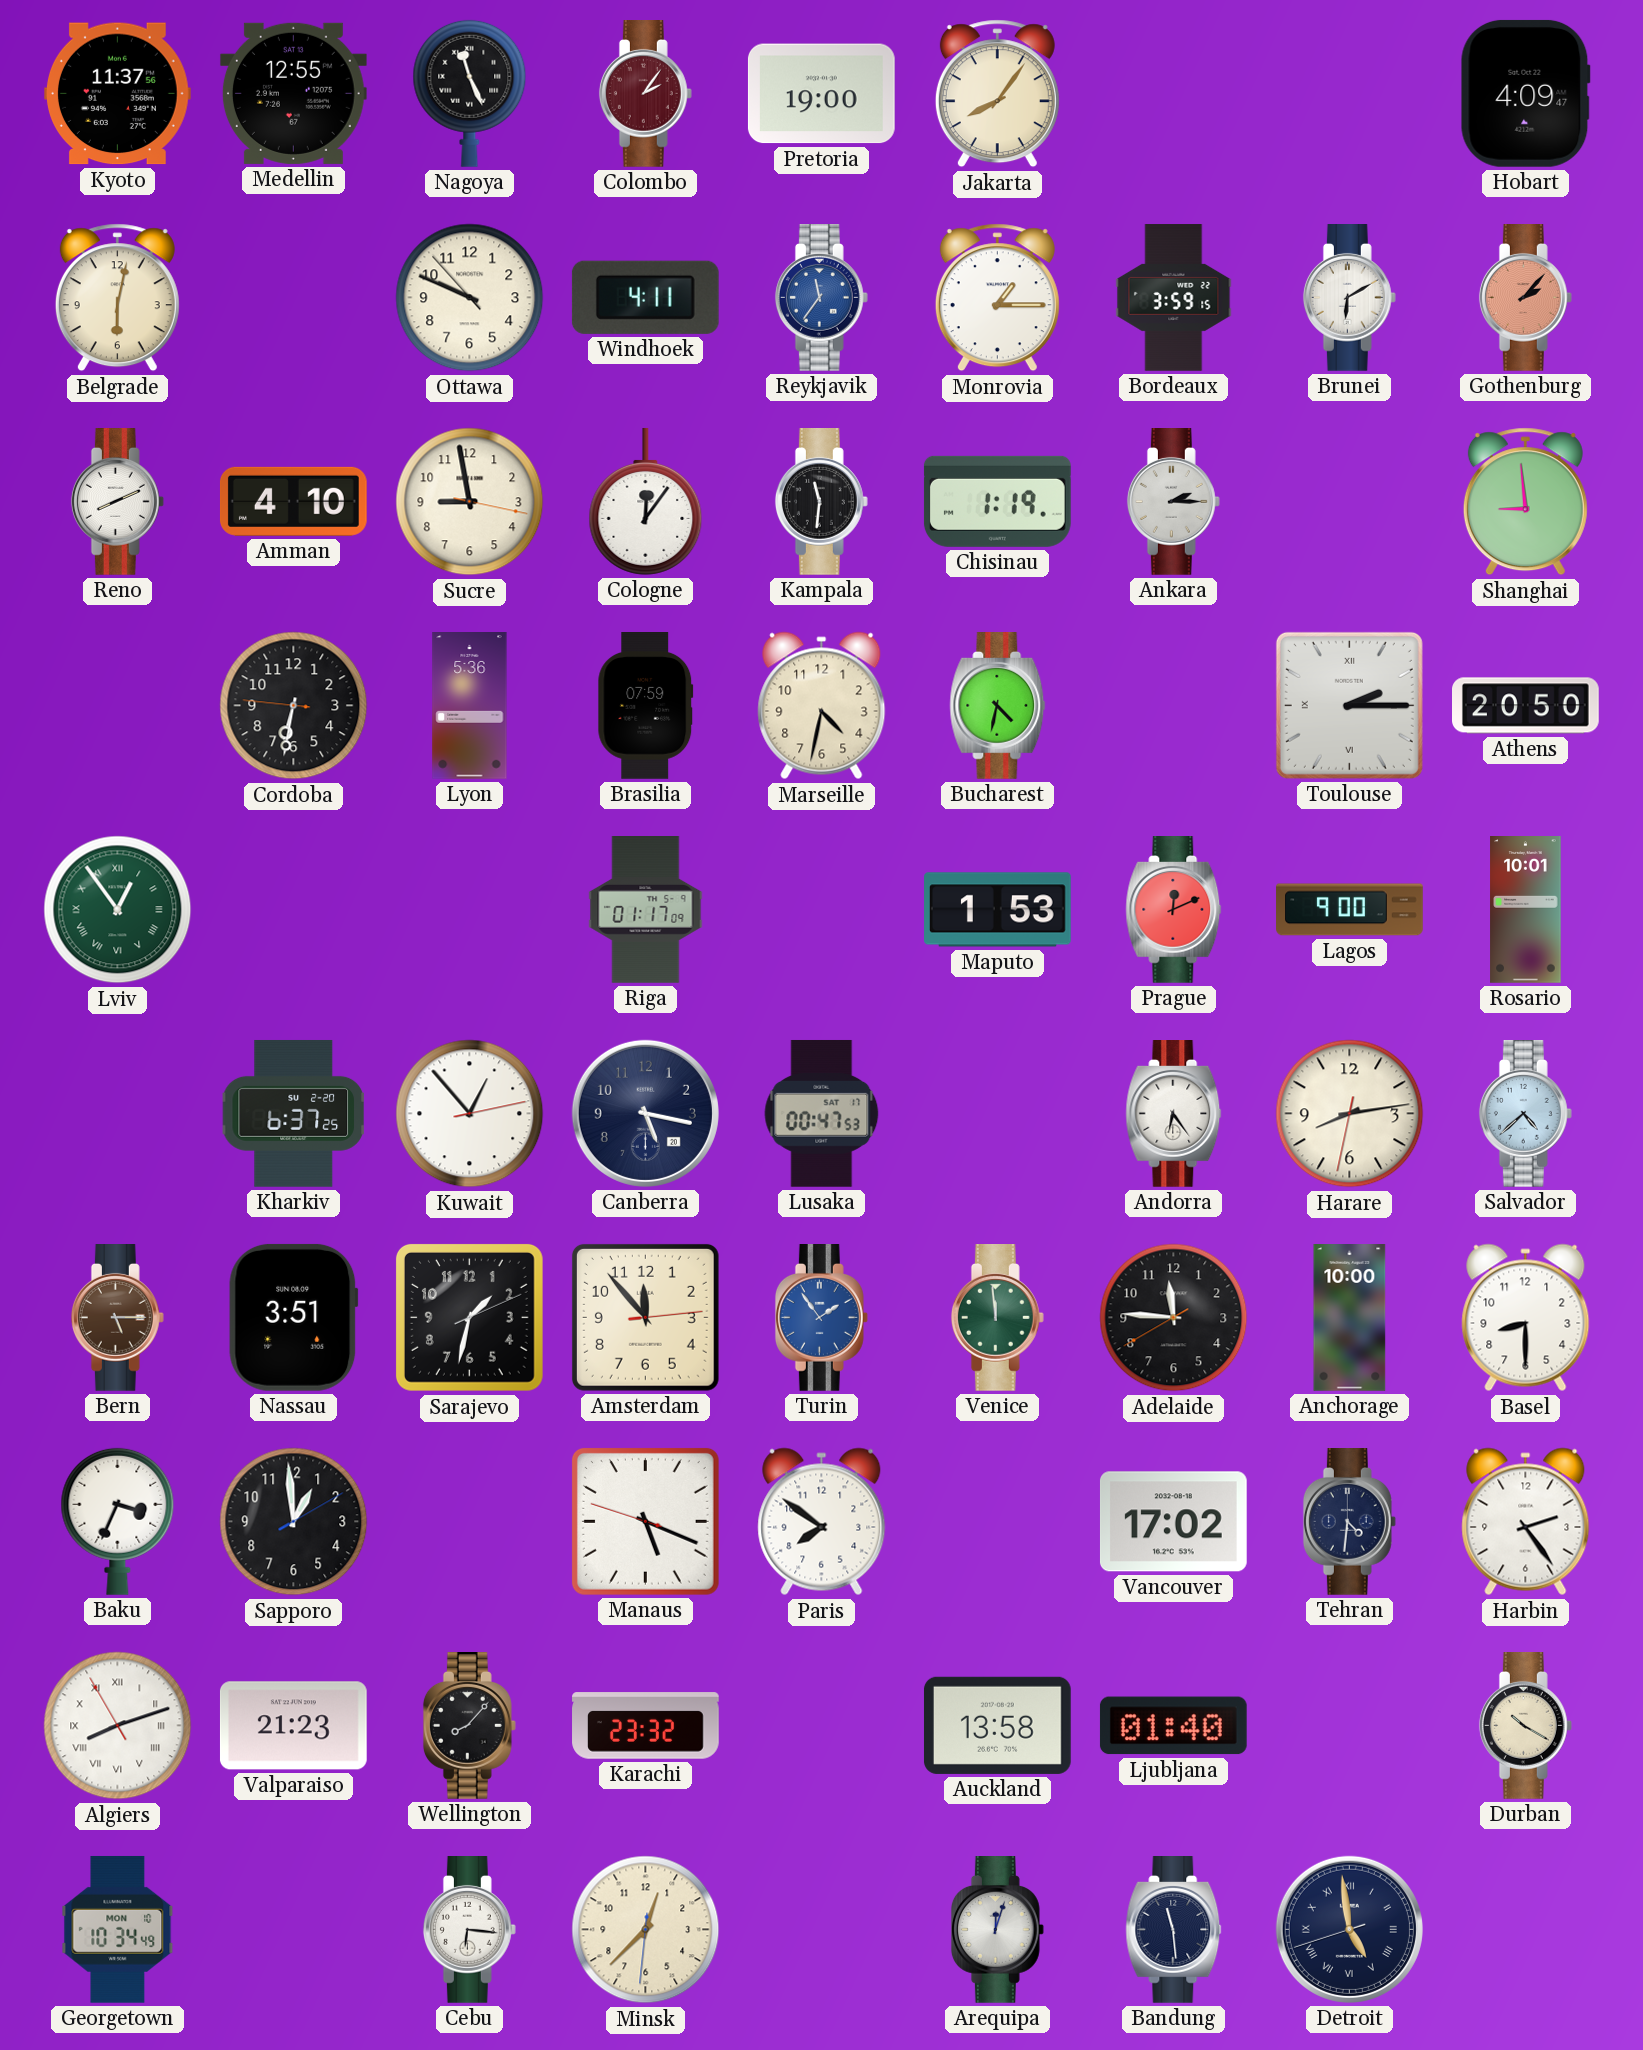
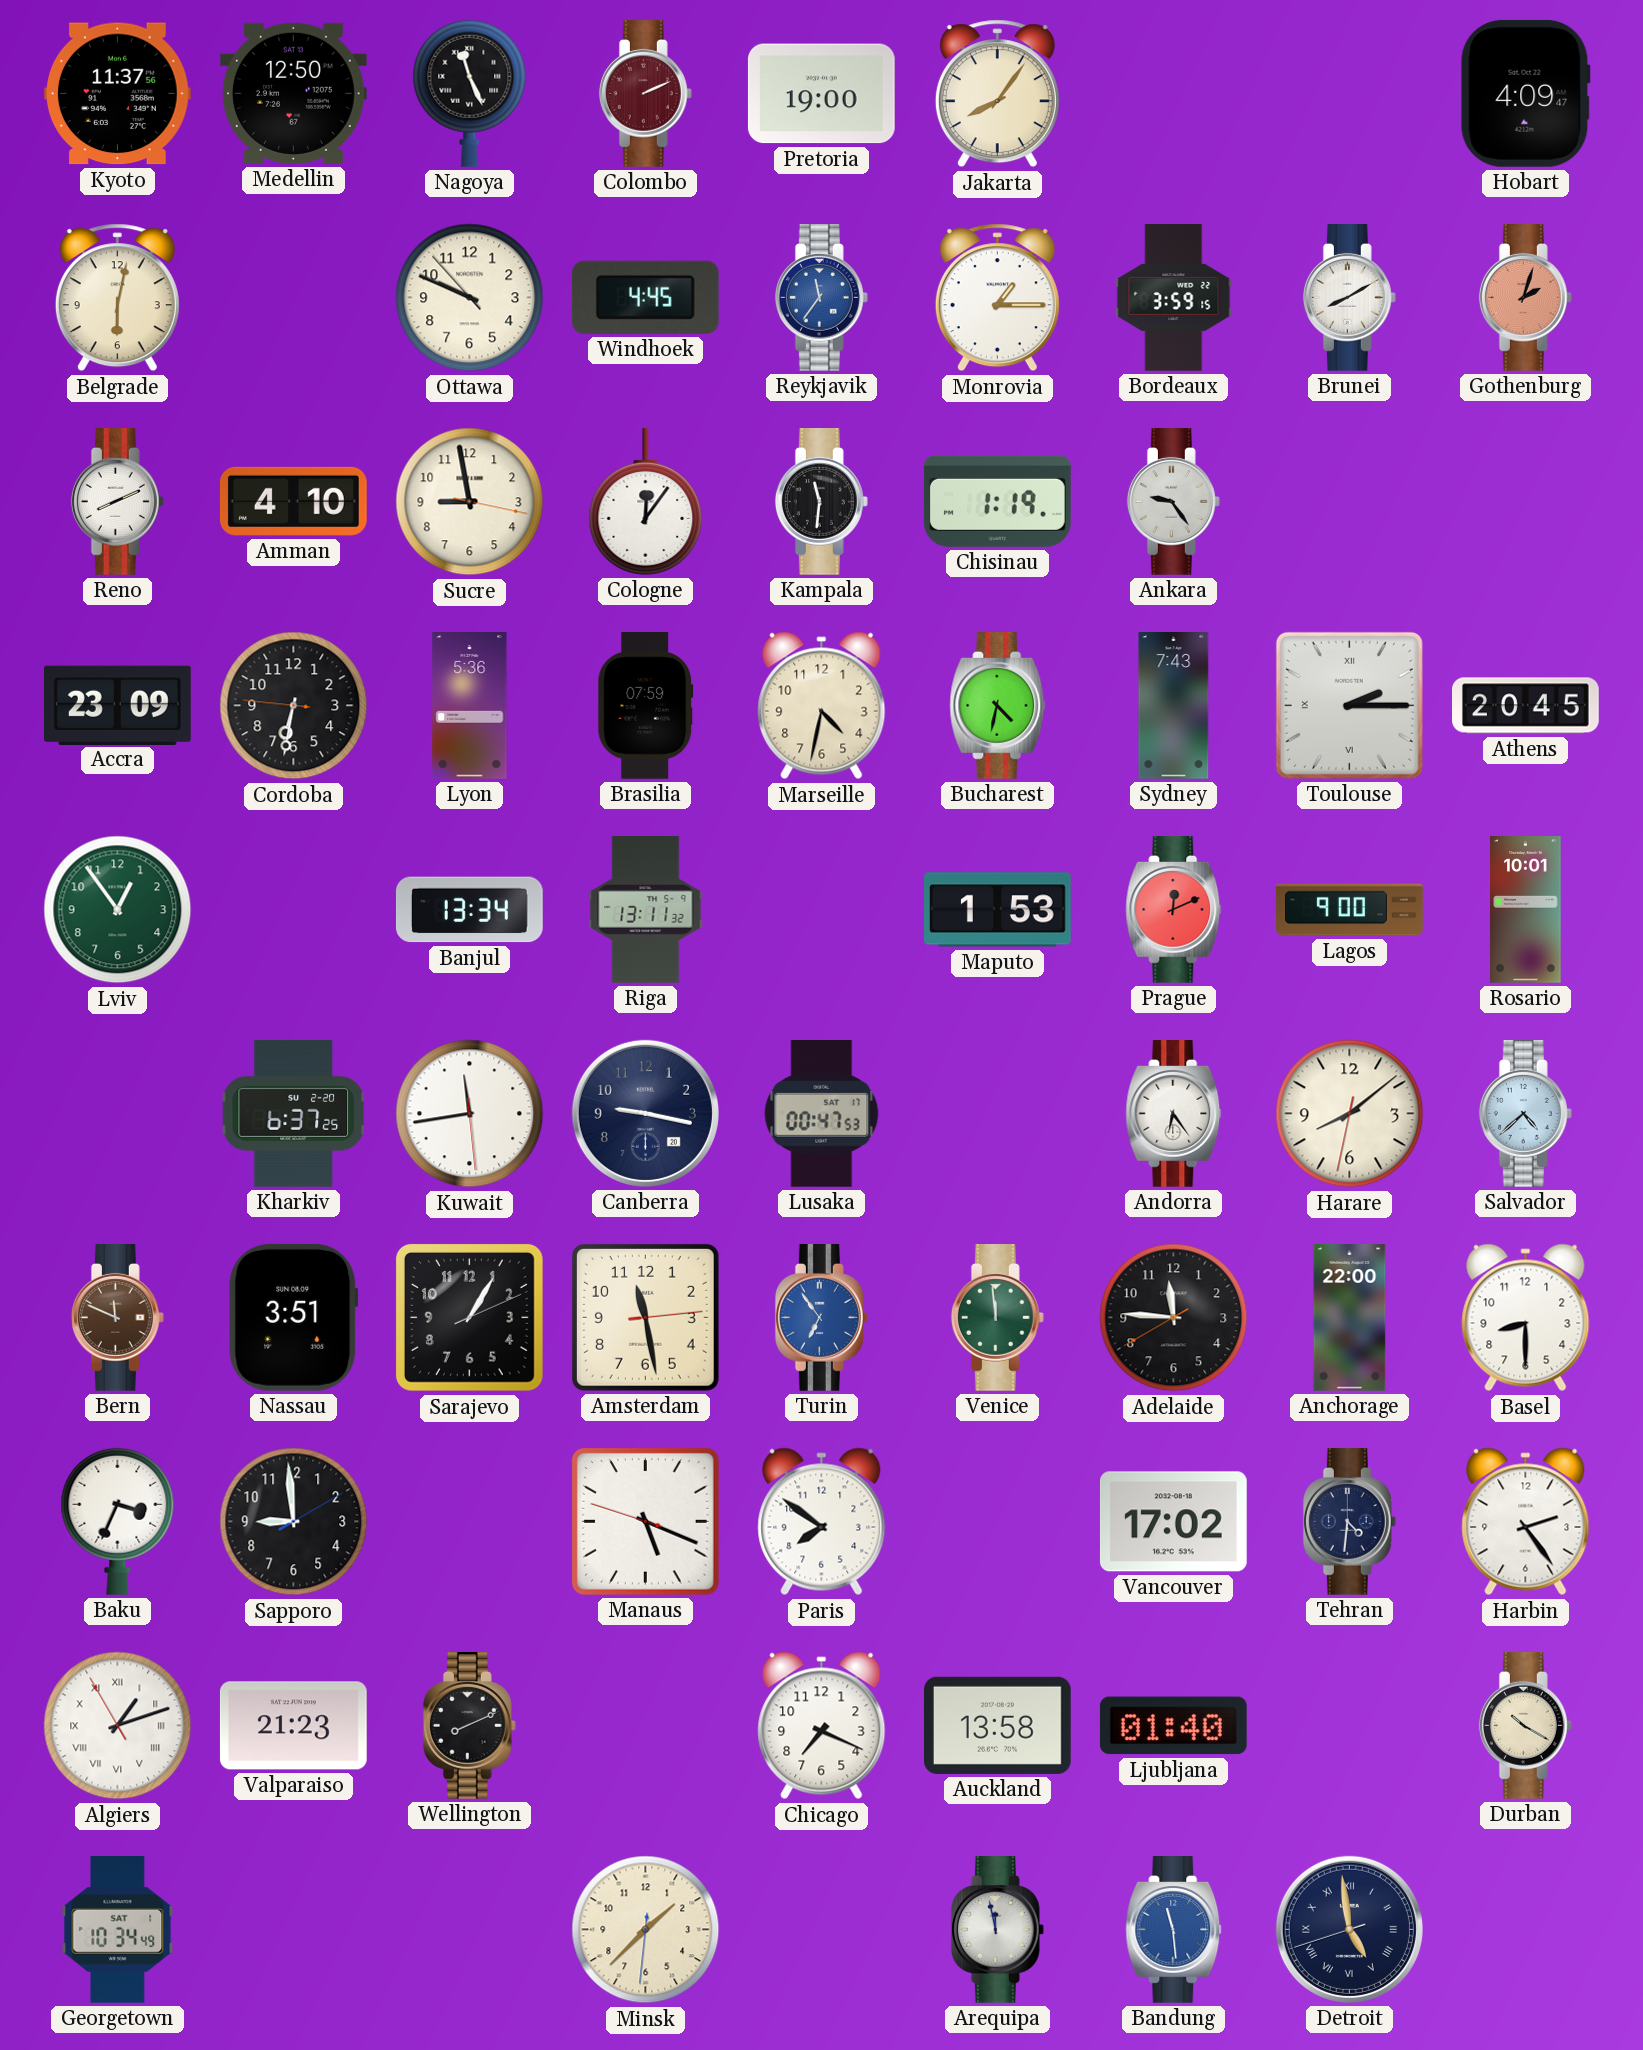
Medellin: 12:55 -> 12:50 (293, 93)
Colombo: 2:06 -> 2:11 (645, 94)
Windhoek: 4:11 -> 4:45 (645, 297)
Brunei: 6:10 -> 8:10 (1349, 298)
Gothenburg: 2:07 -> 2:03 (1525, 298)
Ankara: 2:15 -> 9:24 (1173, 502)
Shanghai: 8:59 -> none (1525, 502)
Accra: none -> 23:09 (117, 705)
Sydney: none -> 7:43 (1174, 706)
Athens: 20:50 -> 20:45 (1526, 706)
Lviv numerals: Roman -> Arabic (118, 910)
Banjul: none -> 13:34 (469, 910)
Riga: 01:17 -> 13:11 (646, 910)
Kuwait: 12:53 -> 11:43 (470, 1114)
Canberra: 5:17 -> 9:17 (645, 1113)
Harare: 8:13 -> 8:08 (1350, 1114)
Bern: 5:15 -> 11:49 (117, 1318)
Sarajevo: 1:32 -> 1:05 (469, 1317)
Amsterdam: 11:53 -> 11:28 (645, 1317)
Turin: 1:54 -> 6:54 (821, 1318)
Anchorage: 10:00 -> 22:00 (1350, 1318)
Sapporo: 12:59 -> 8:59 (294, 1522)
Algiers: 8:11 -> 1:11 (118, 1726)
Wellington: 8:07 -> 8:11 (469, 1726)
Karachi: 23:32 -> none (646, 1726)
Chicago: none -> 7:19 (822, 1726)
Georgetown date: MON 10 -> SAT 1 (118, 1929)
Cebu: 6:16 -> none (469, 1930)
Minsk: 12:37 -> 1:37 (646, 1930)
Arequipa: 12:03 -> 11:58 (997, 1930)
Bandung dial: navy -> blue (1174, 1930)
